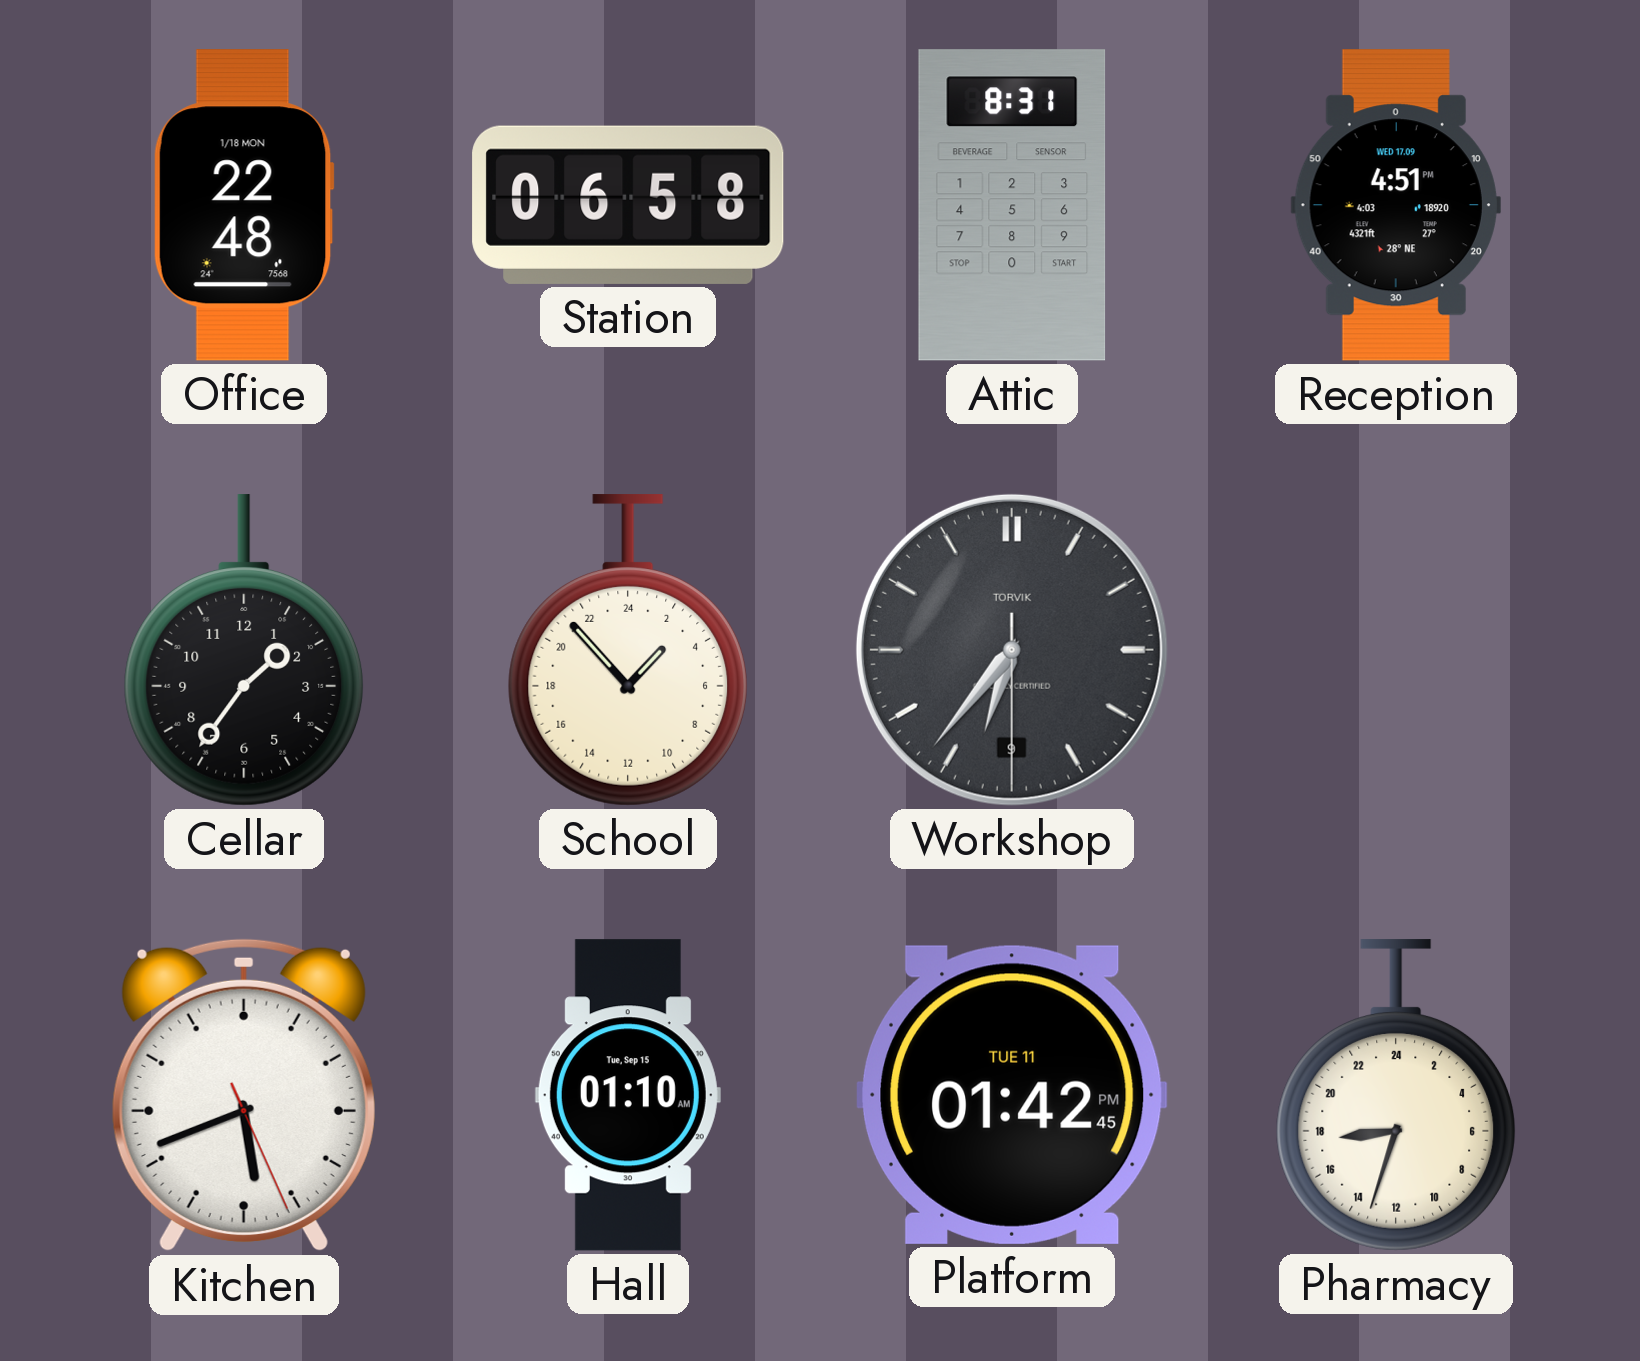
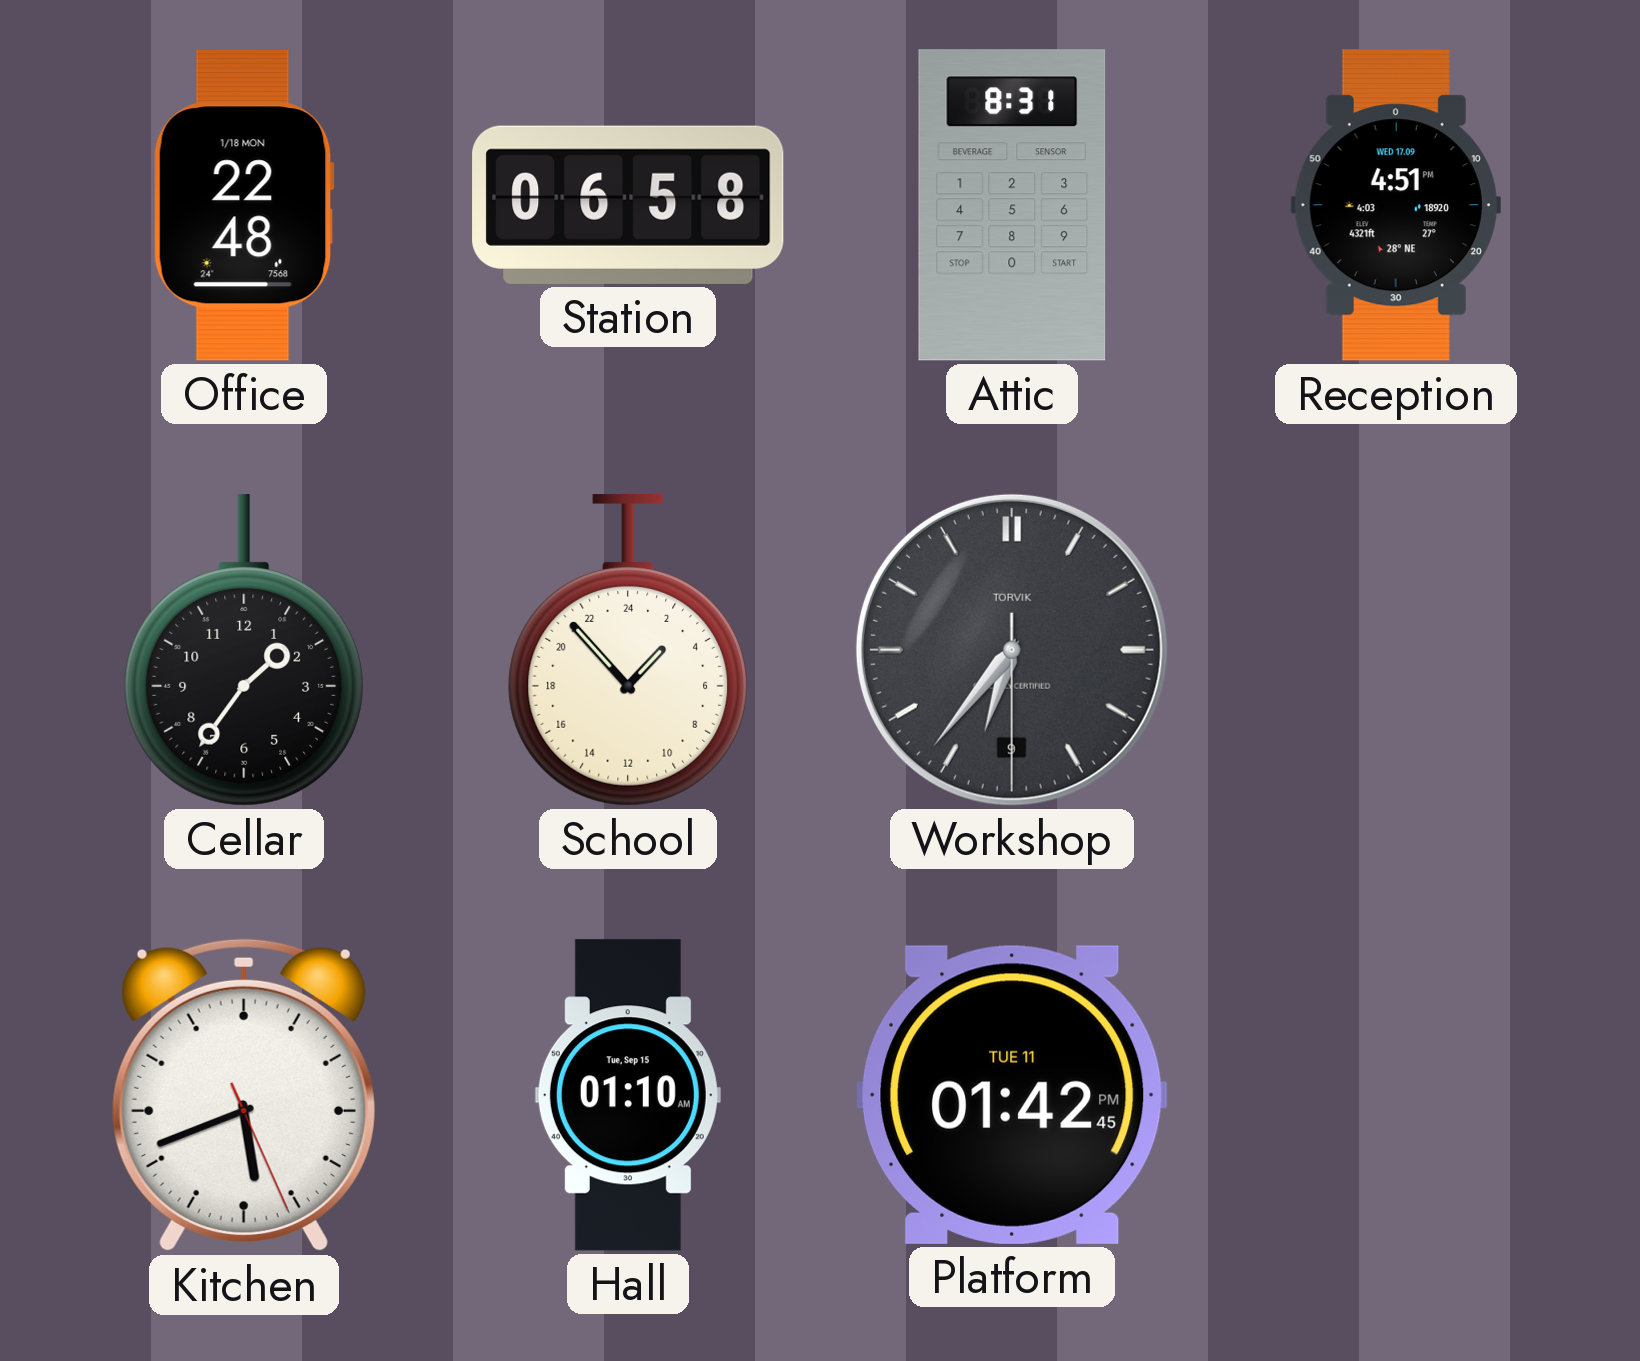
Pharmacy: 17:33 -> none (1396, 1095)
